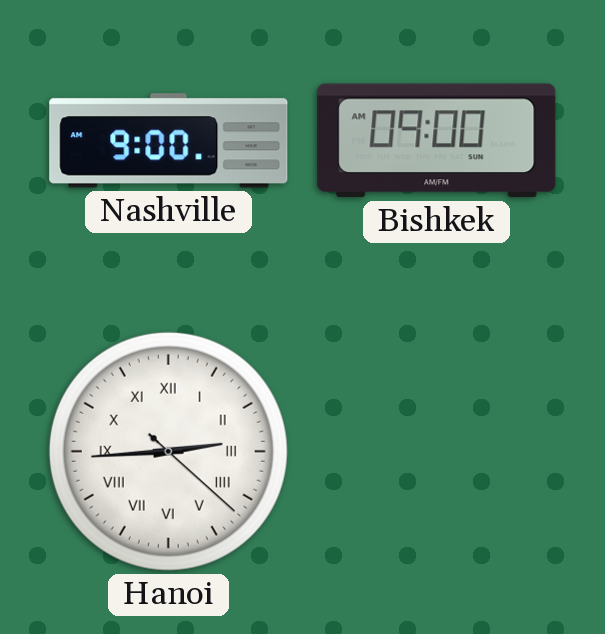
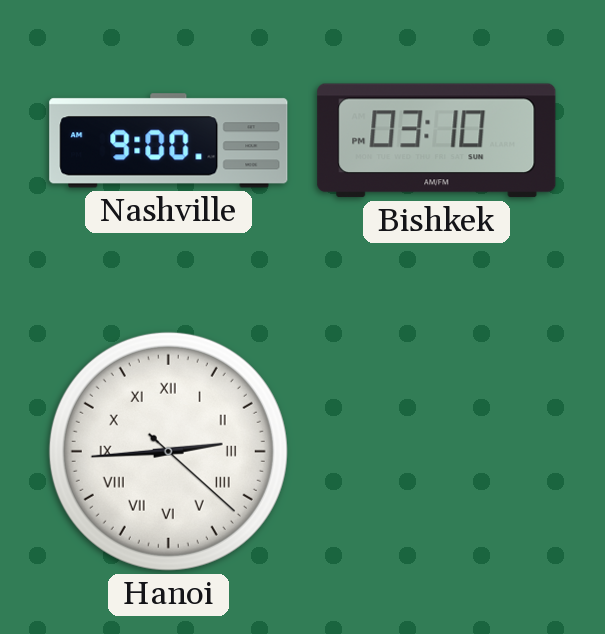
Bishkek: 09:00 -> 03:10 (437, 141)
